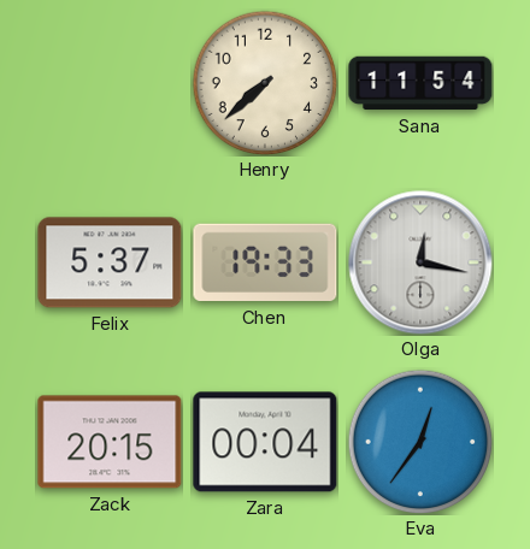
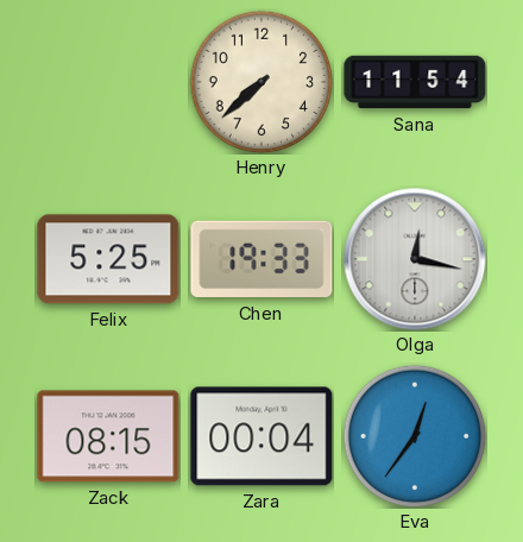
Felix: 5:37 -> 5:25 (108, 259)
Zack: 20:15 -> 08:15 (108, 436)
